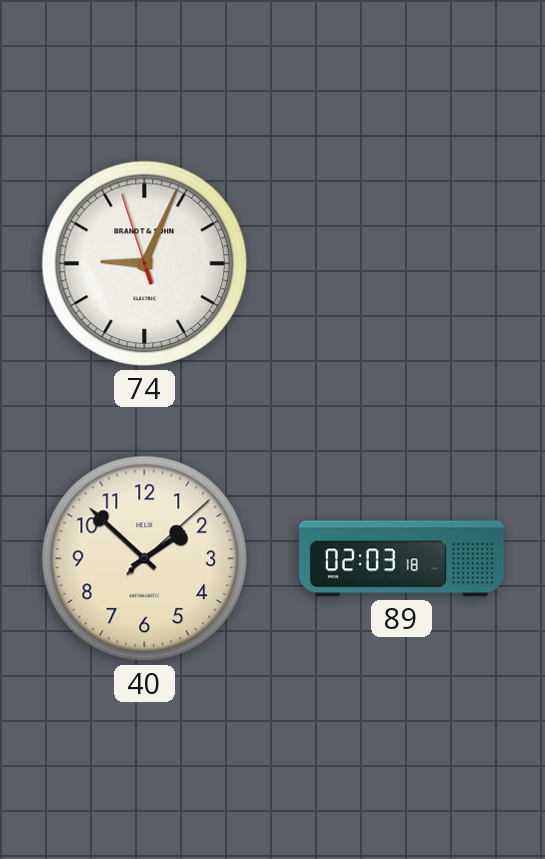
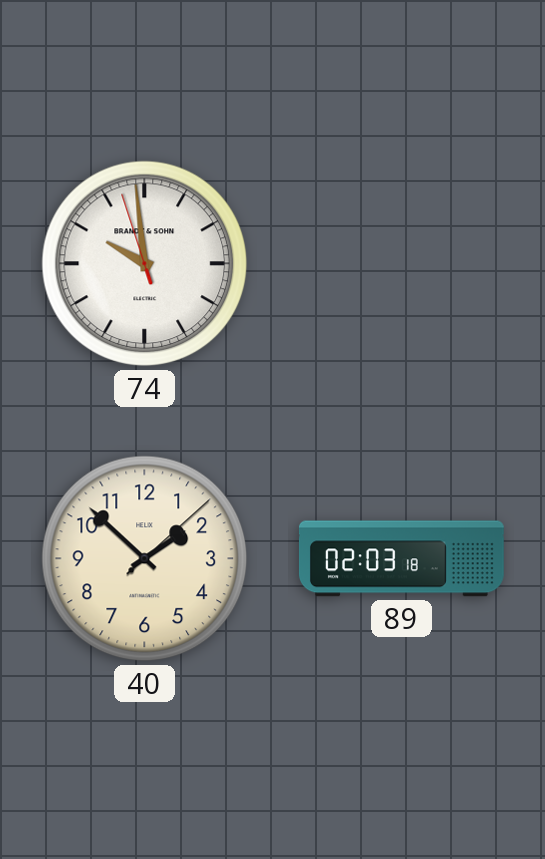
74: 9:03 -> 9:58 (145, 264)
